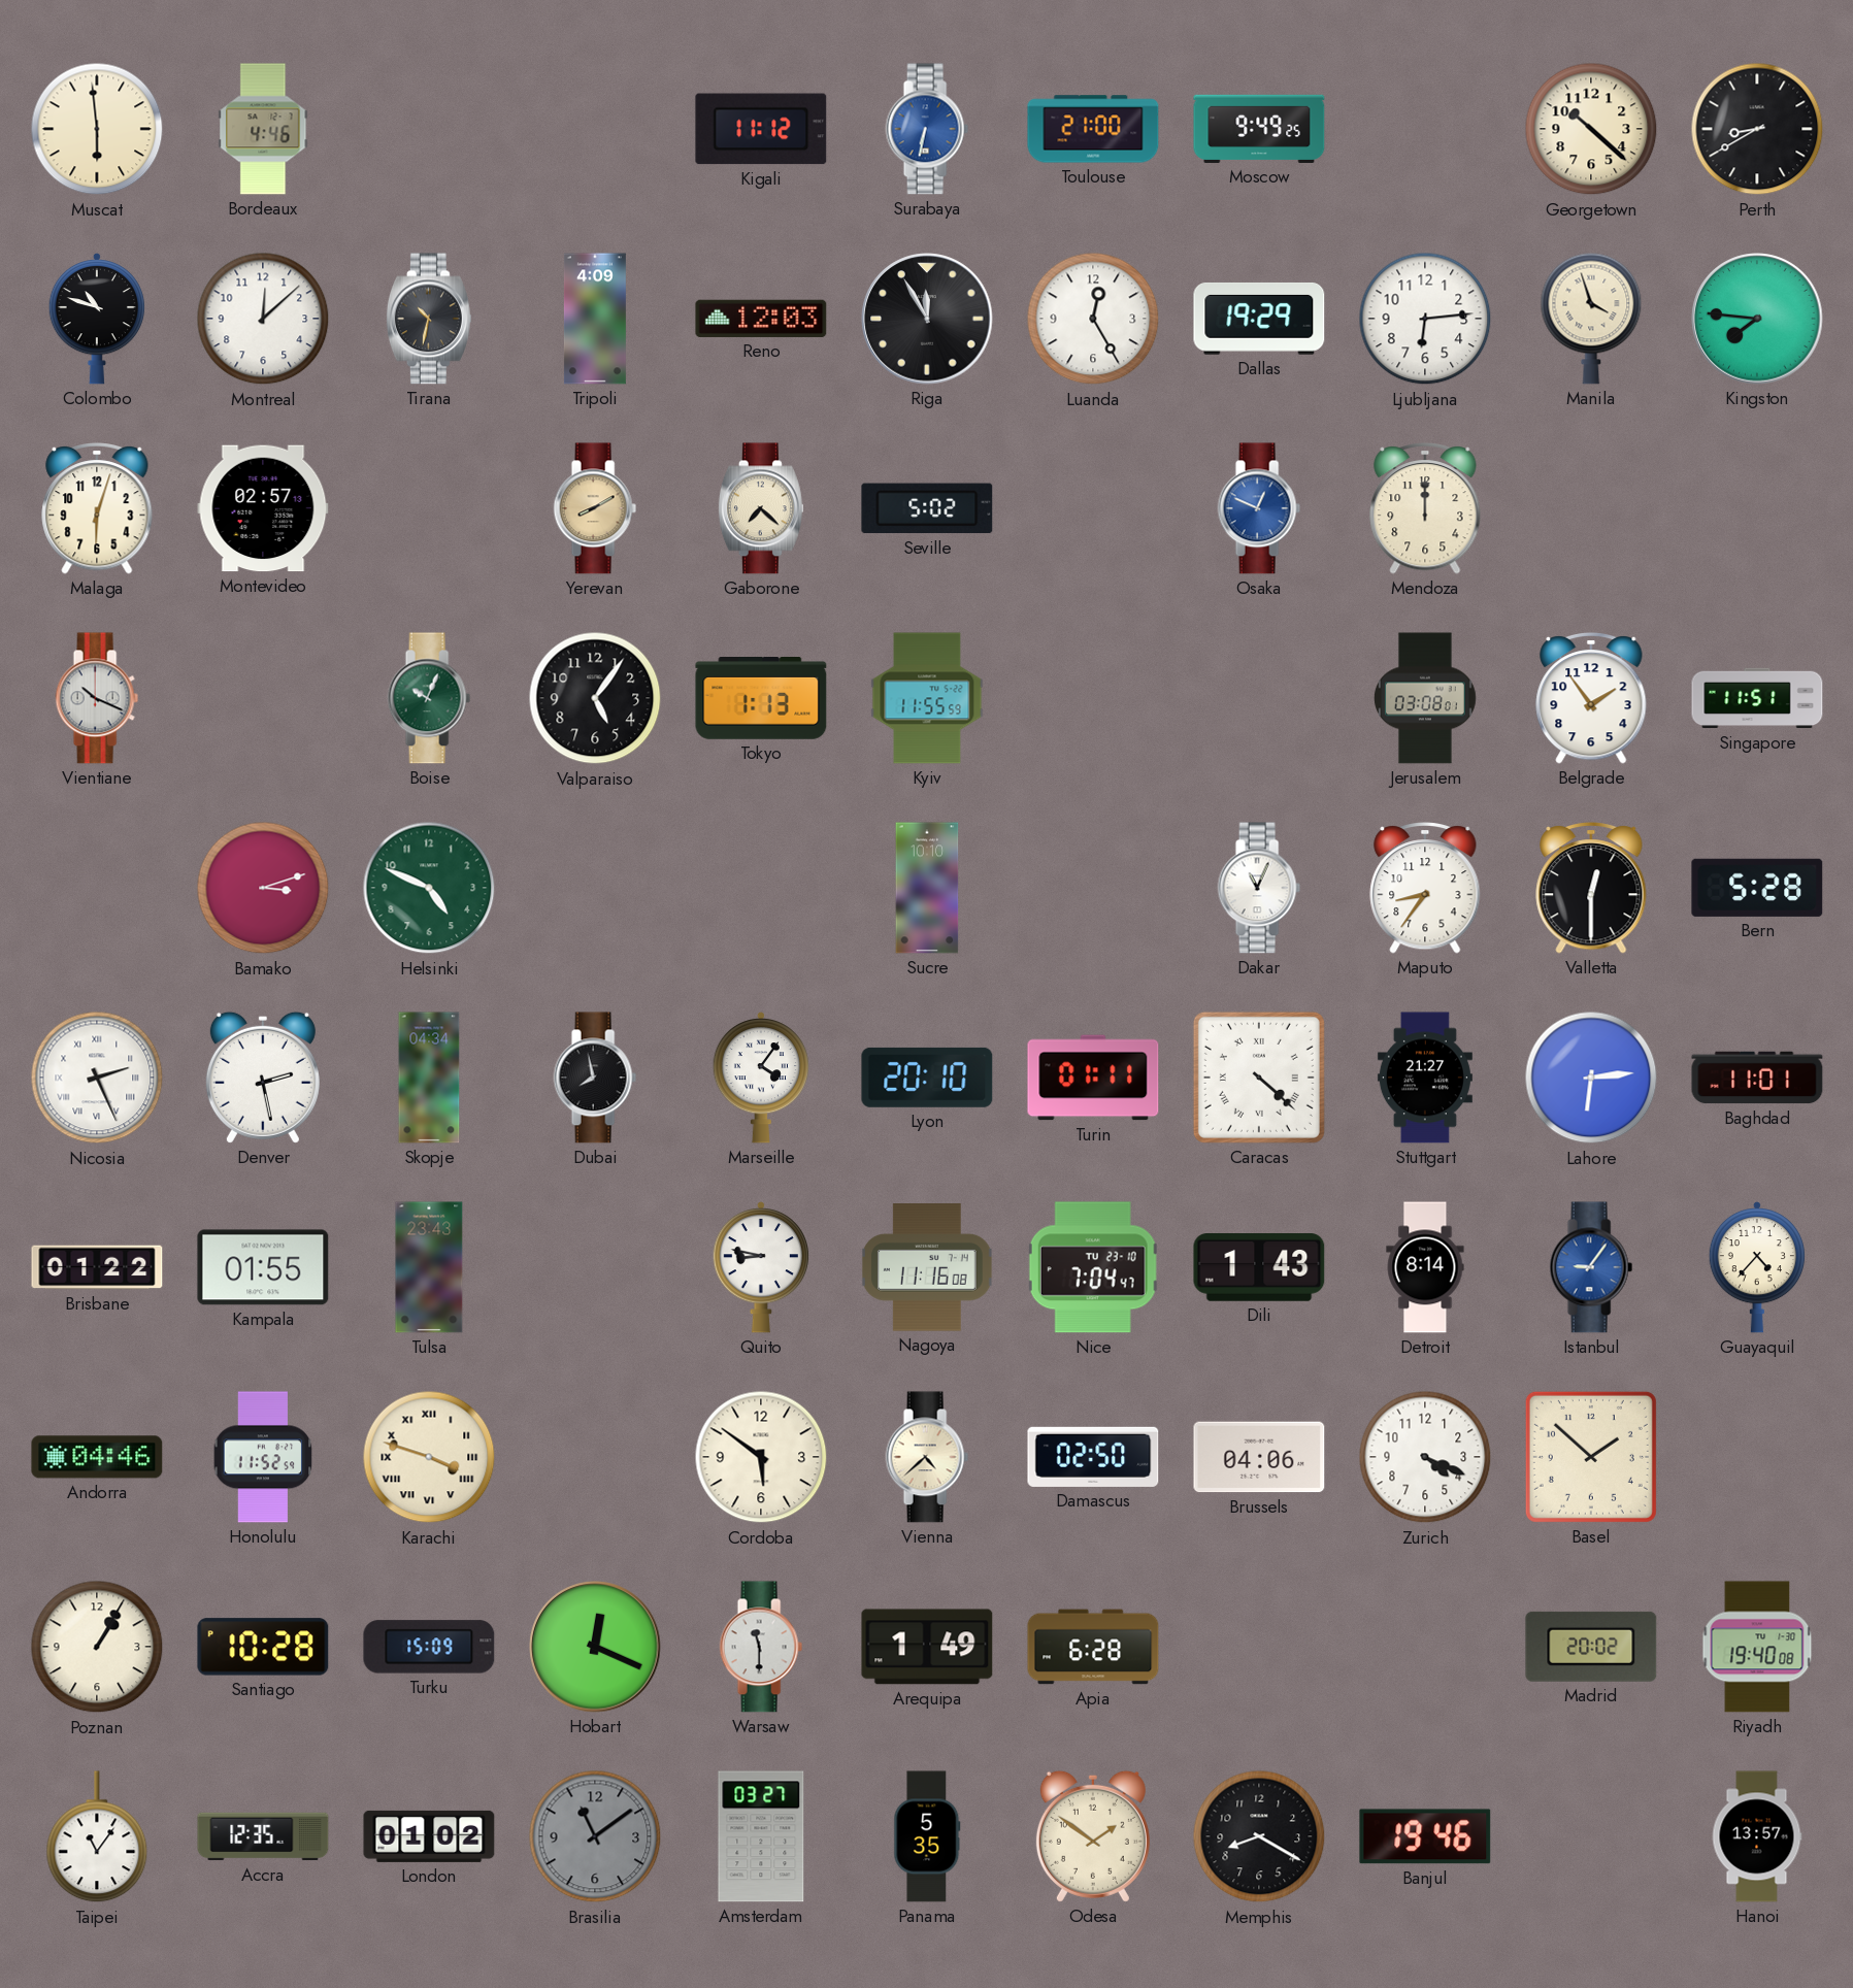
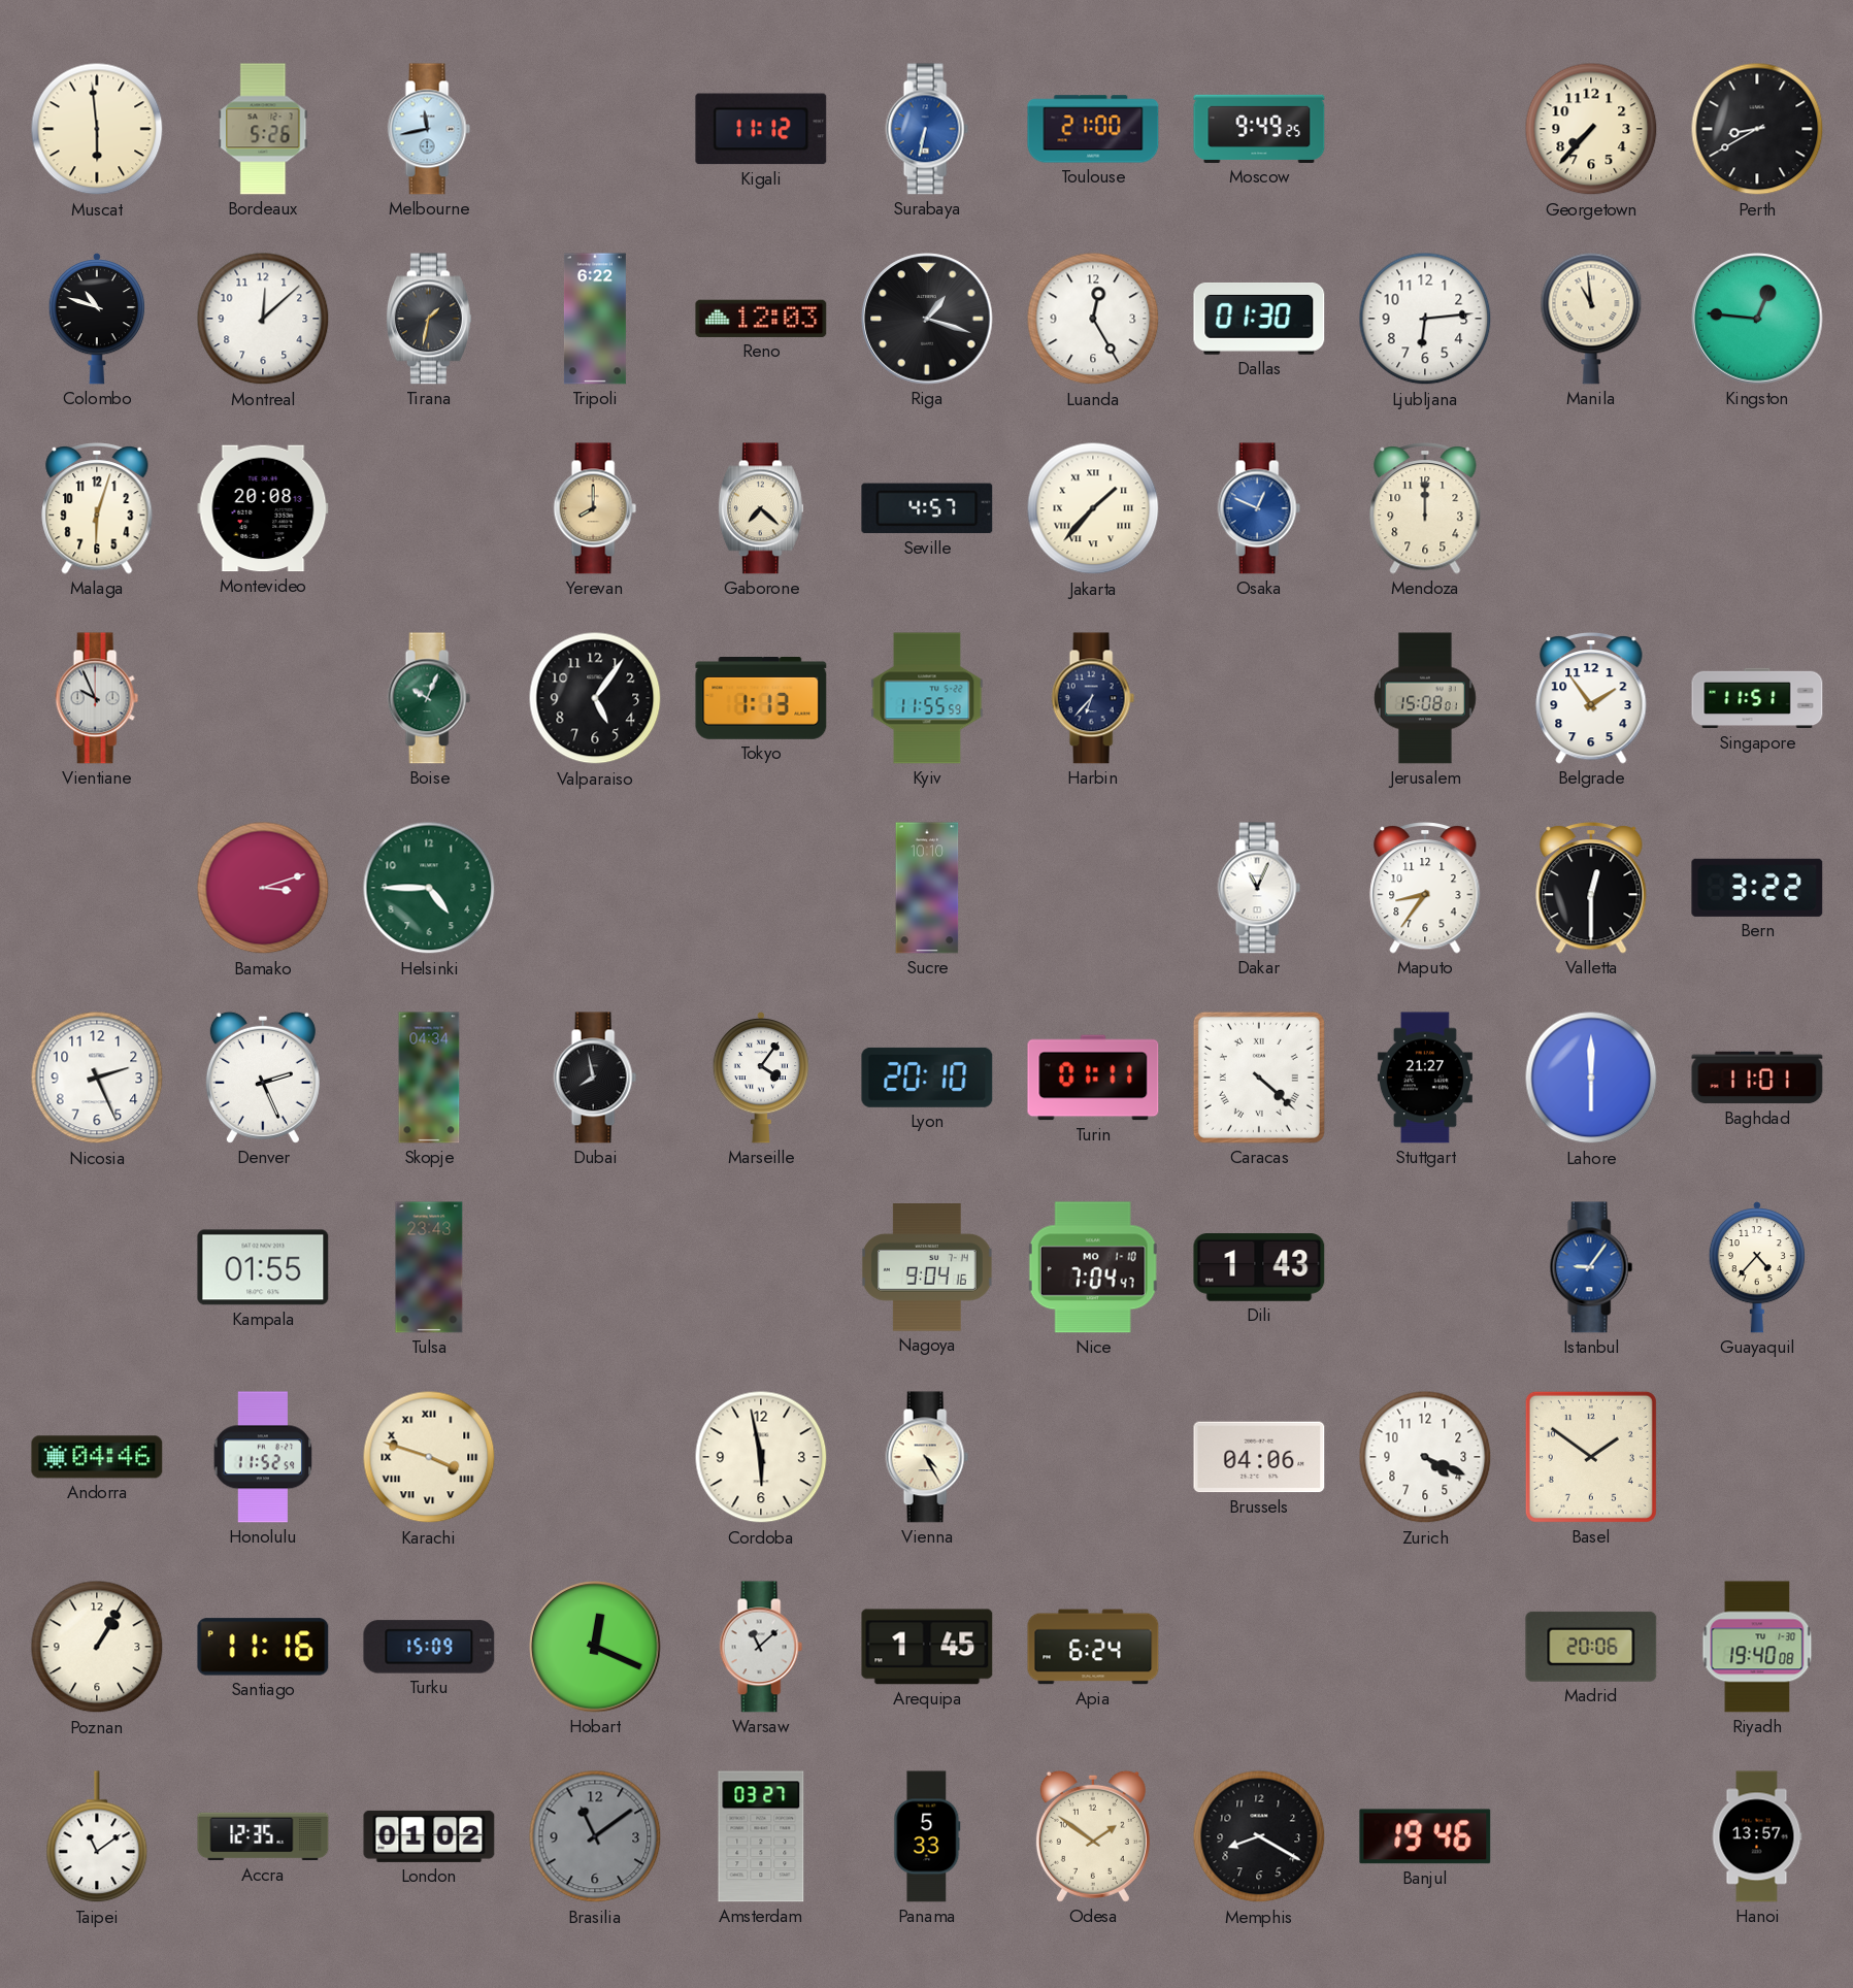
Bordeaux: 4:46 -> 5:26 (263, 129)
Melbourne: none -> 11:43 (429, 129)
Georgetown: 10:22 -> 7:37 (1591, 129)
Tirana: 10:32 -> 1:32 (429, 319)
Tripoli: 4:09 -> 6:22 (595, 319)
Riga: 11:55 -> 1:18 (927, 319)
Dallas: 19:29 -> 01:30 (1259, 319)
Manila: 3:57 -> 10:59 (1591, 319)
Kingston: 7:46 -> 12:46 (1757, 319)
Montevideo: 02:57 -> 20:08 (263, 508)
Yerevan: 8:10 -> 8:00 (595, 508)
Seville: 5:02 -> 4:57 (927, 508)
Jakarta: none -> 1:37 (1093, 508)
Vientiane: 10:19 -> 9:56 (97, 698)
Harbin: none -> 6:37 (1093, 698)
Jerusalem: 03:08 -> 15:08 (1425, 698)
Helsinki: 4:49 -> 4:45 (429, 888)
Bern: 5:28 -> 3:22 (1757, 888)
Nicosia numerals: Roman -> Arabic (97, 1078)
Denver: 2:28 -> 2:26 (263, 1078)
Lahore: 6:14 -> 6:00 (1591, 1078)
Brisbane: 01:22 -> none (97, 1267)
Quito: 8:47 -> none (760, 1267)
Nagoya: 11:16 -> 9:04 (928, 1267)
Nice date: TU 23-10 -> MO 1-10 (1093, 1267)
Detroit: 8:14 -> none (1425, 1267)
Cordoba: 5:51 -> 5:58 (761, 1457)
Vienna: 4:38 -> 4:25 (927, 1457)
Damascus: 02:50 -> none (1093, 1457)
Basel: 1:52 -> 1:51 (1591, 1457)
Santiago: 10:28 -> 11:16 (263, 1647)
Warsaw: 11:30 -> 11:08 (761, 1647)
Arequipa: 1:49 -> 1:45 (927, 1647)
Apia: 6:28 -> 6:24 (1093, 1647)
Madrid: 20:02 -> 20:06 (1591, 1647)
Taipei: 11:06 -> 11:09 (97, 1837)
Panama: 5:35 -> 5:33 (927, 1836)
